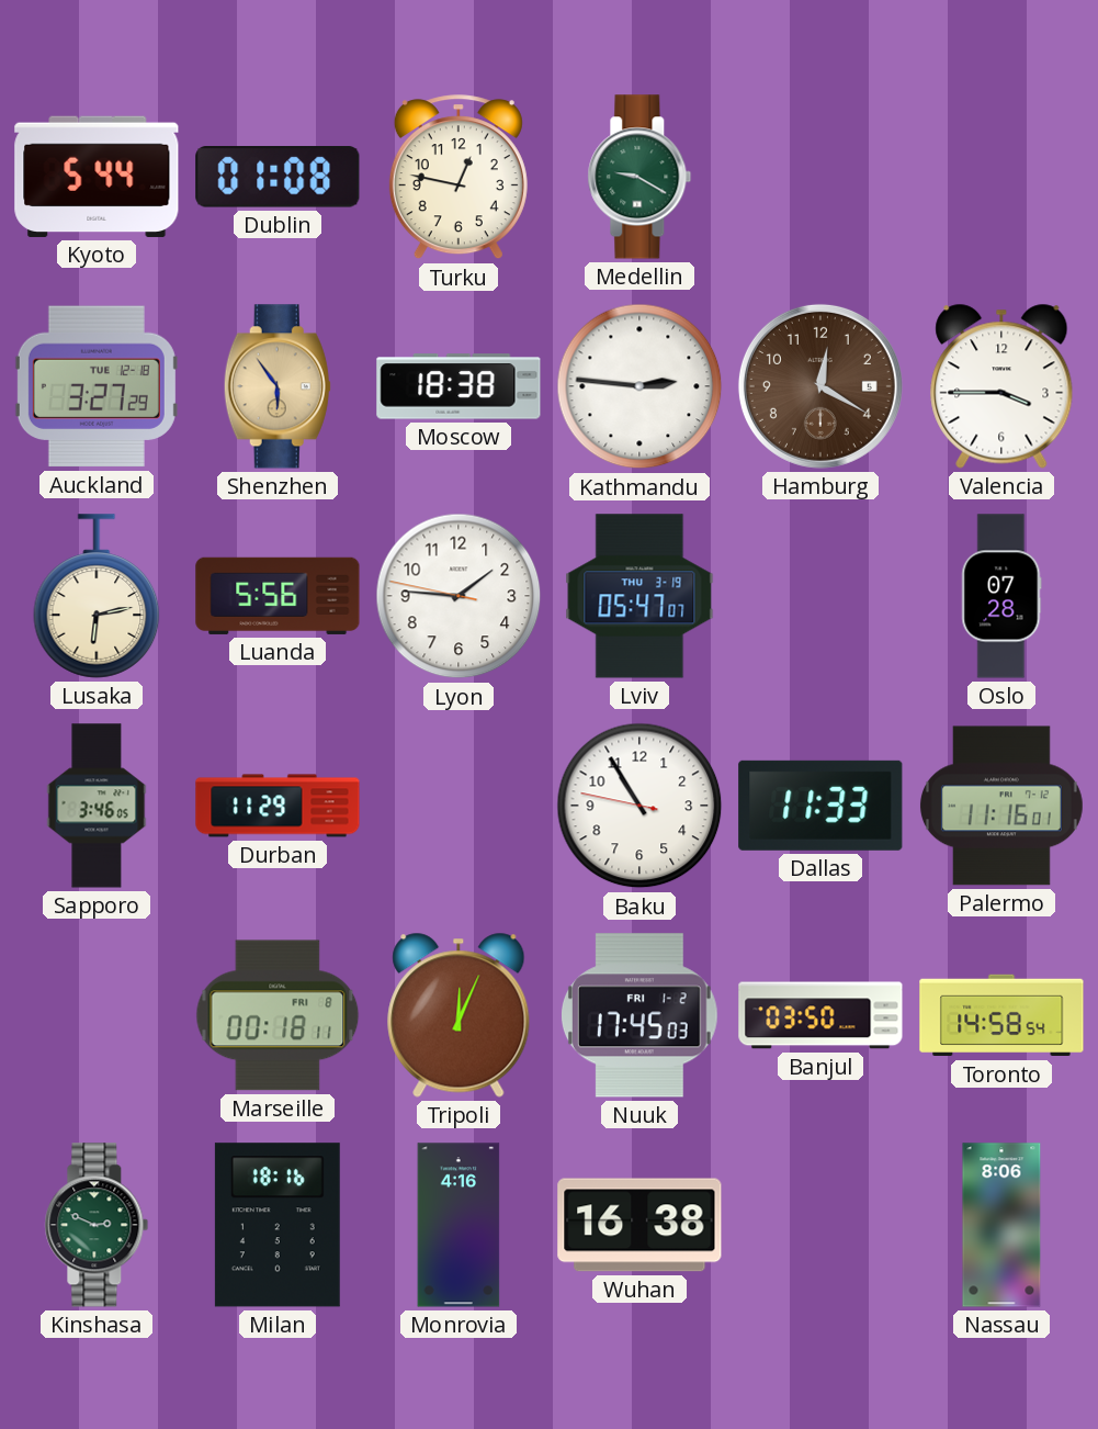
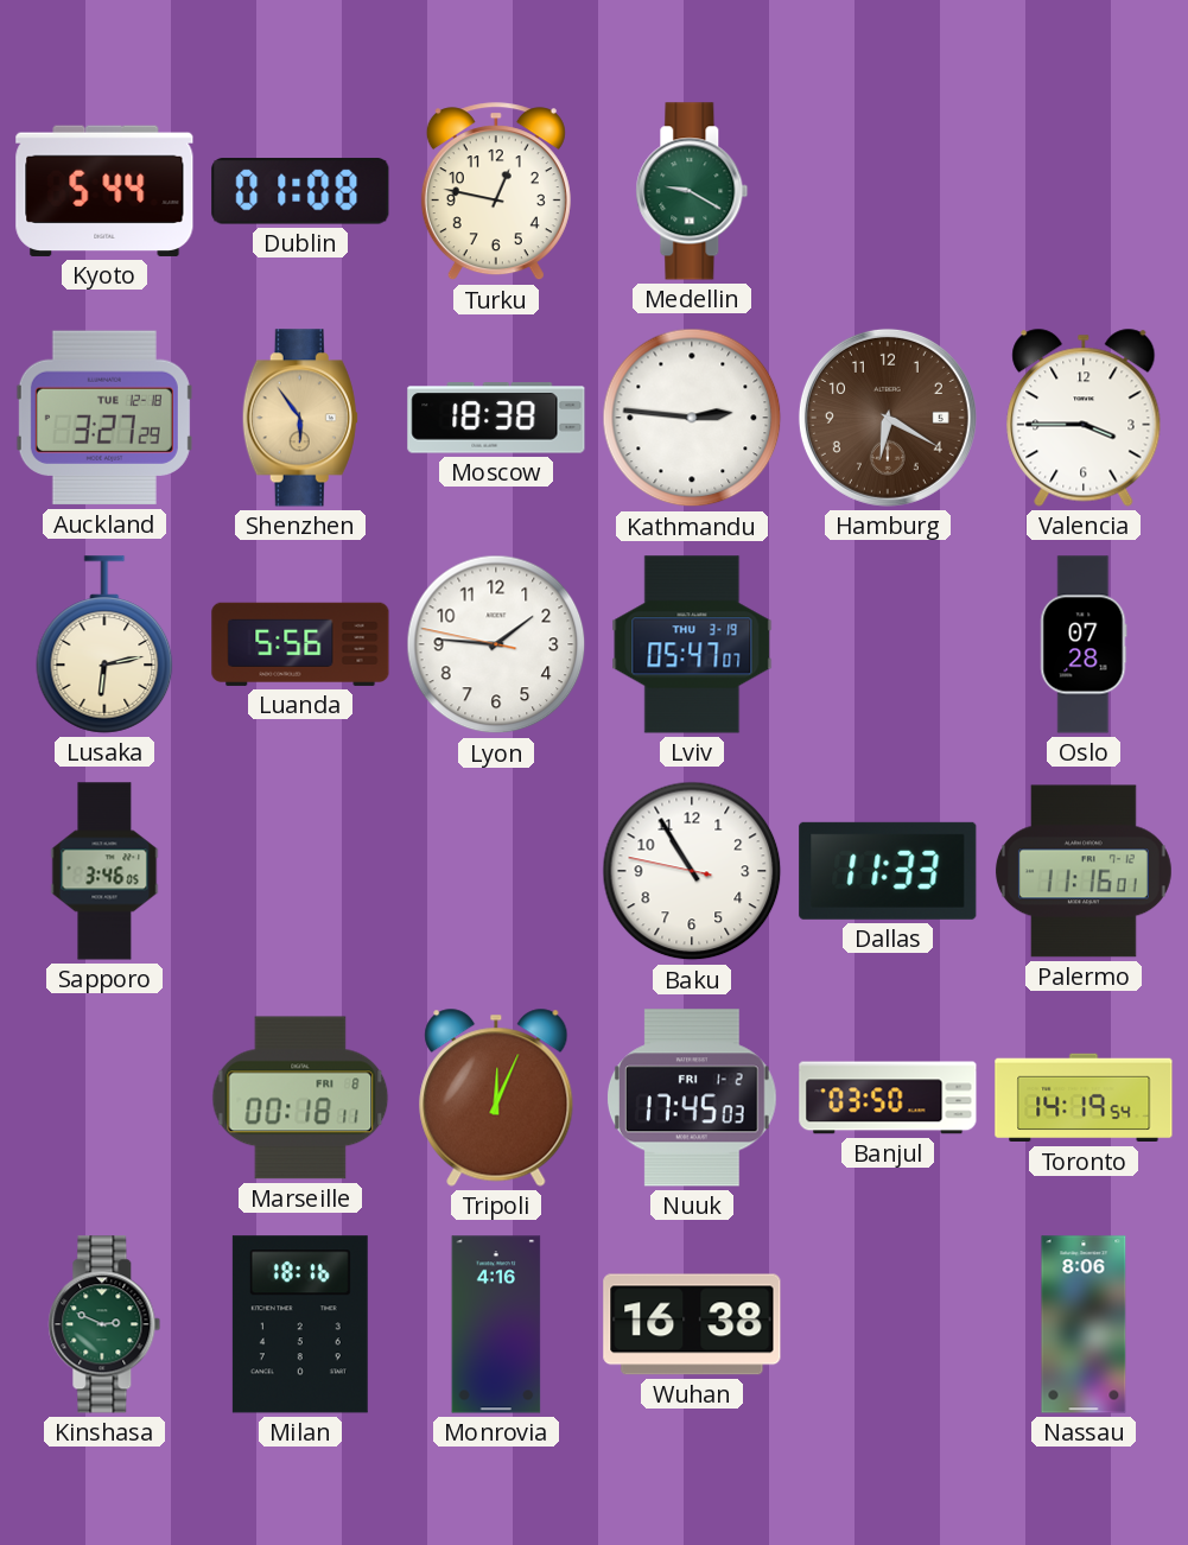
Hamburg: 12:20 -> 6:20 (888, 418)
Durban: 11:29 -> none (278, 806)
Toronto: 14:58 -> 14:19 (1084, 1098)
